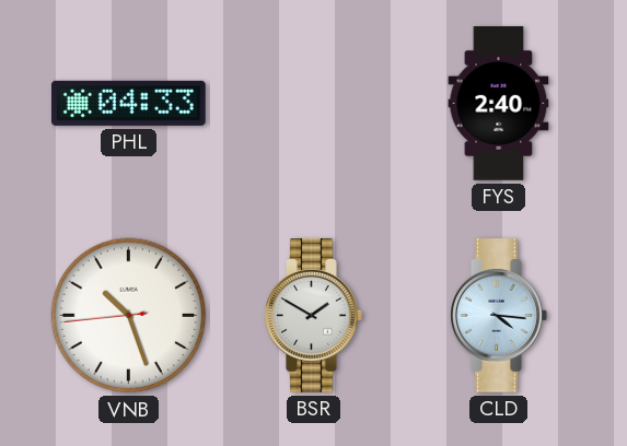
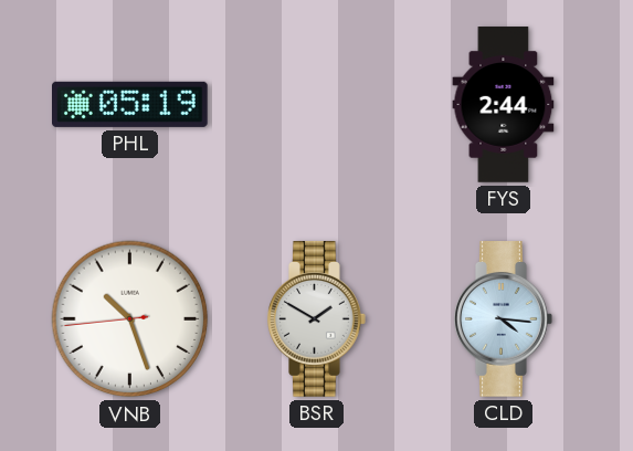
PHL: 04:33 -> 05:19 (130, 104)
FYS: 2:40 -> 2:44 (504, 105)
